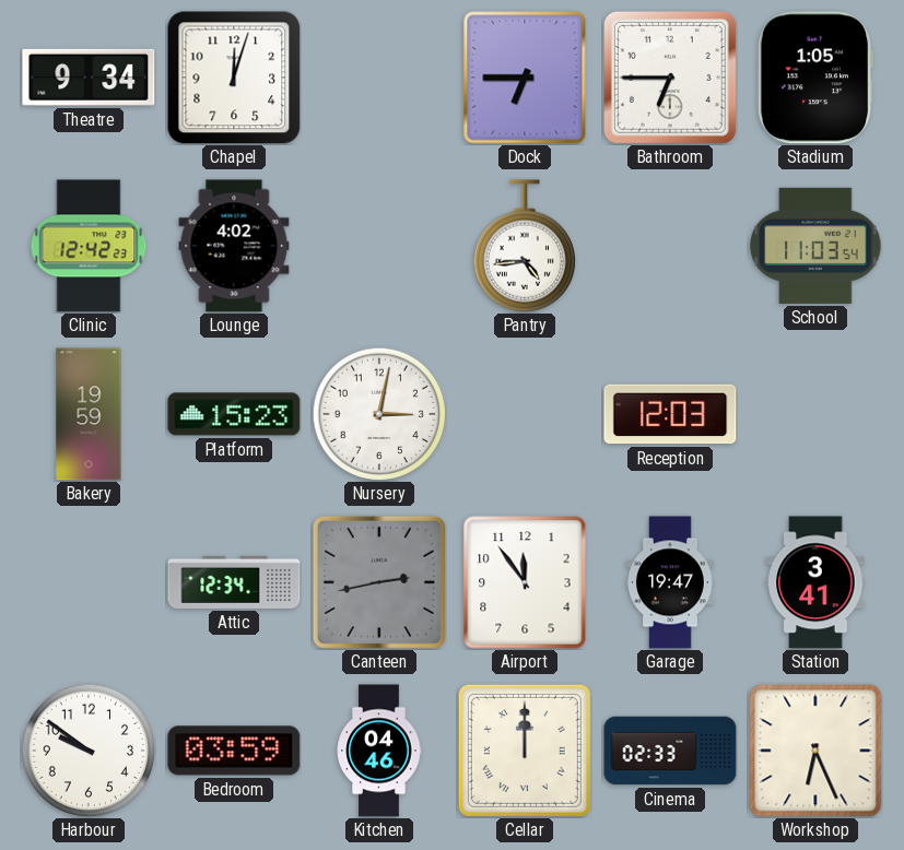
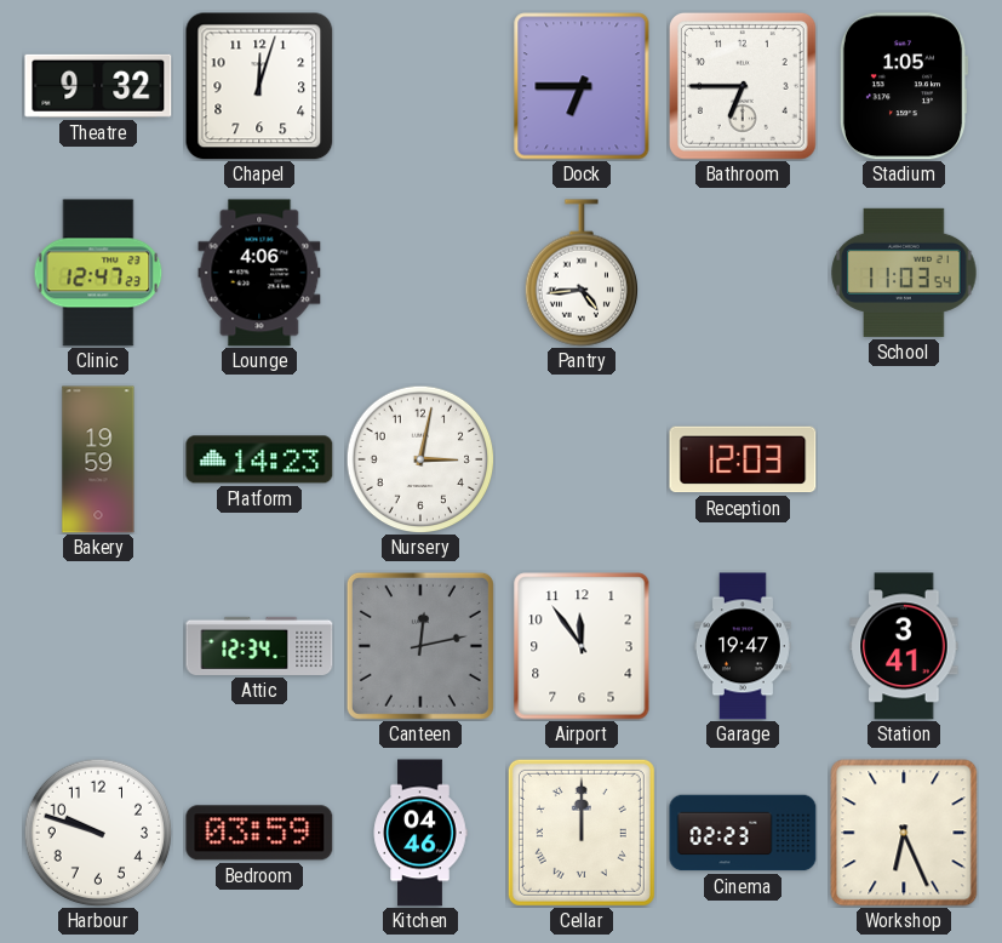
Theatre: 9:34 -> 9:32 (98, 86)
Clinic: 12:42 -> 12:47 (98, 273)
Lounge: 4:02 -> 4:06 (259, 273)
Platform: 15:23 -> 14:23 (259, 459)
Canteen: 2:43 -> 12:13 (420, 646)
Harbour: 9:51 -> 9:48 (98, 833)
Cinema: 02:33 -> 02:23 (743, 833)
